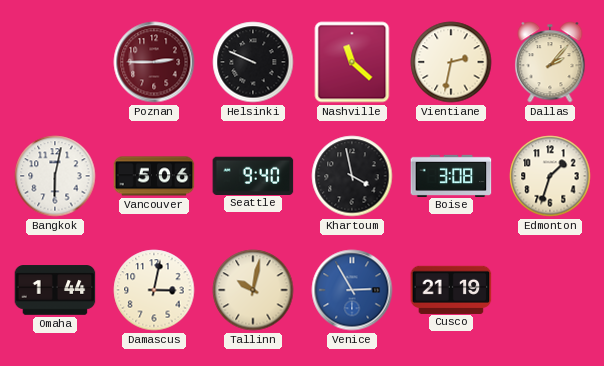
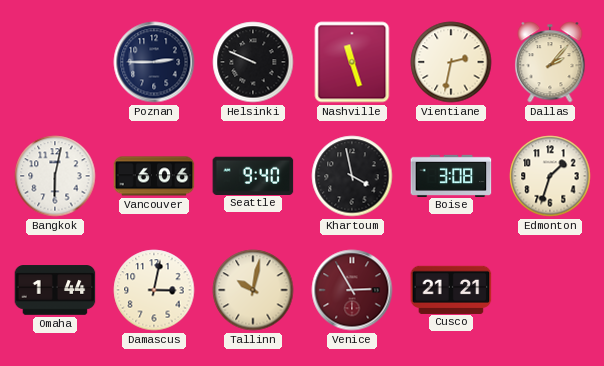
Poznan dial: burgundy -> navy (154, 62)
Nashville: 11:22 -> 11:27 (352, 62)
Vancouver: 5:06 -> 6:06 (154, 176)
Venice dial: blue -> burgundy (352, 290)
Cusco: 21:19 -> 21:21 (451, 289)
